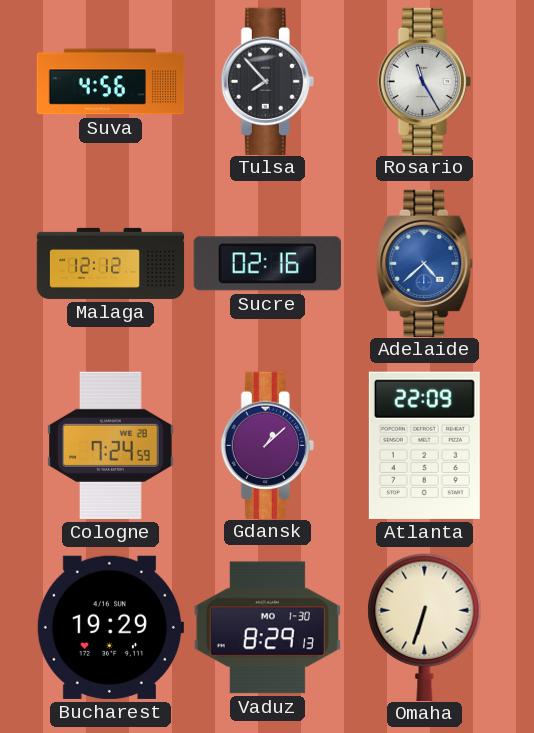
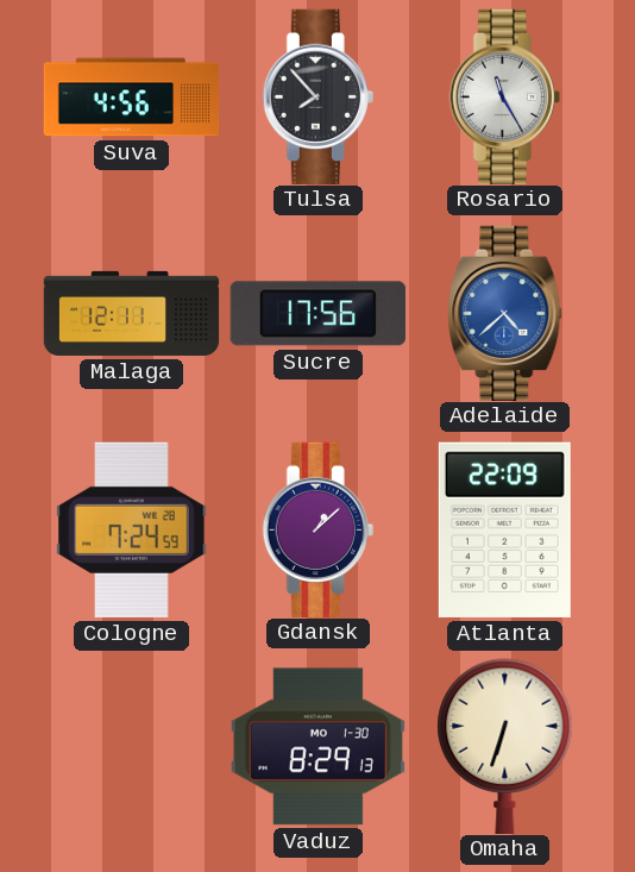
Malaga: 12:12 -> 12:11 (132, 313)
Sucre: 02:16 -> 17:56 (317, 314)
Bucharest: 19:29 -> none (110, 627)
